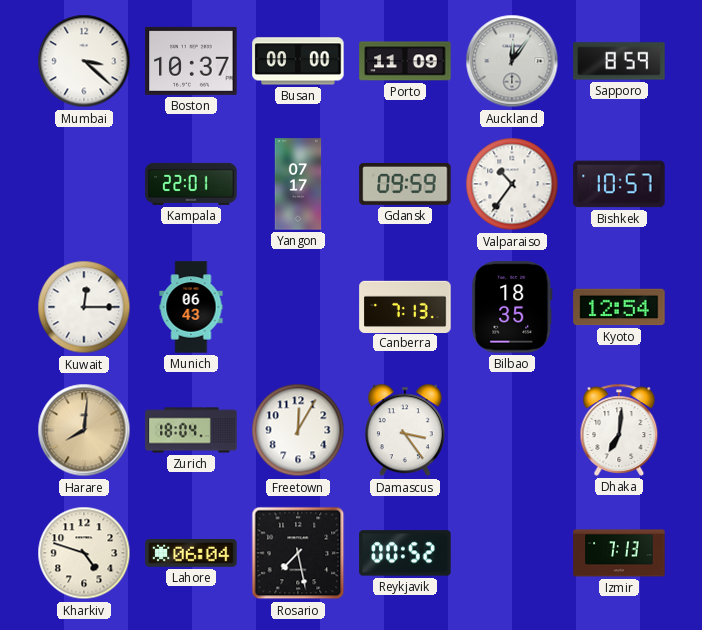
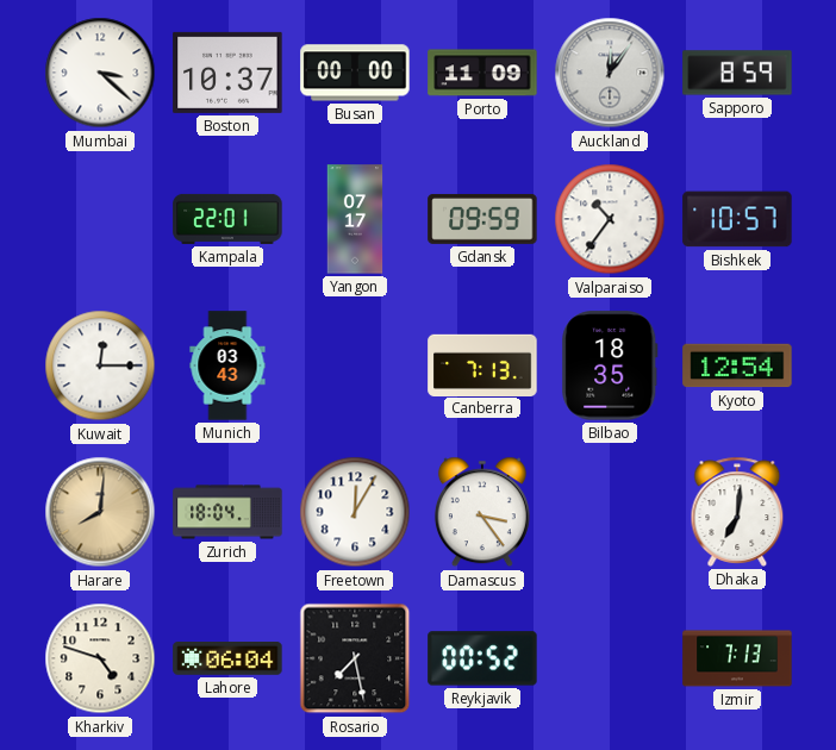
Munich: 06:43 -> 03:43 (227, 365)
